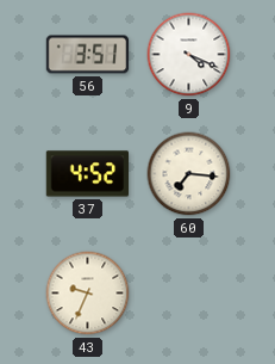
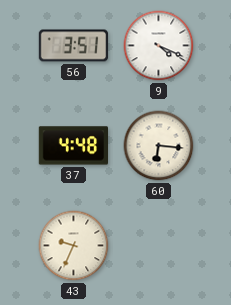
37: 4:52 -> 4:48 (73, 146)
60: 7:16 -> 6:16 (159, 146)
